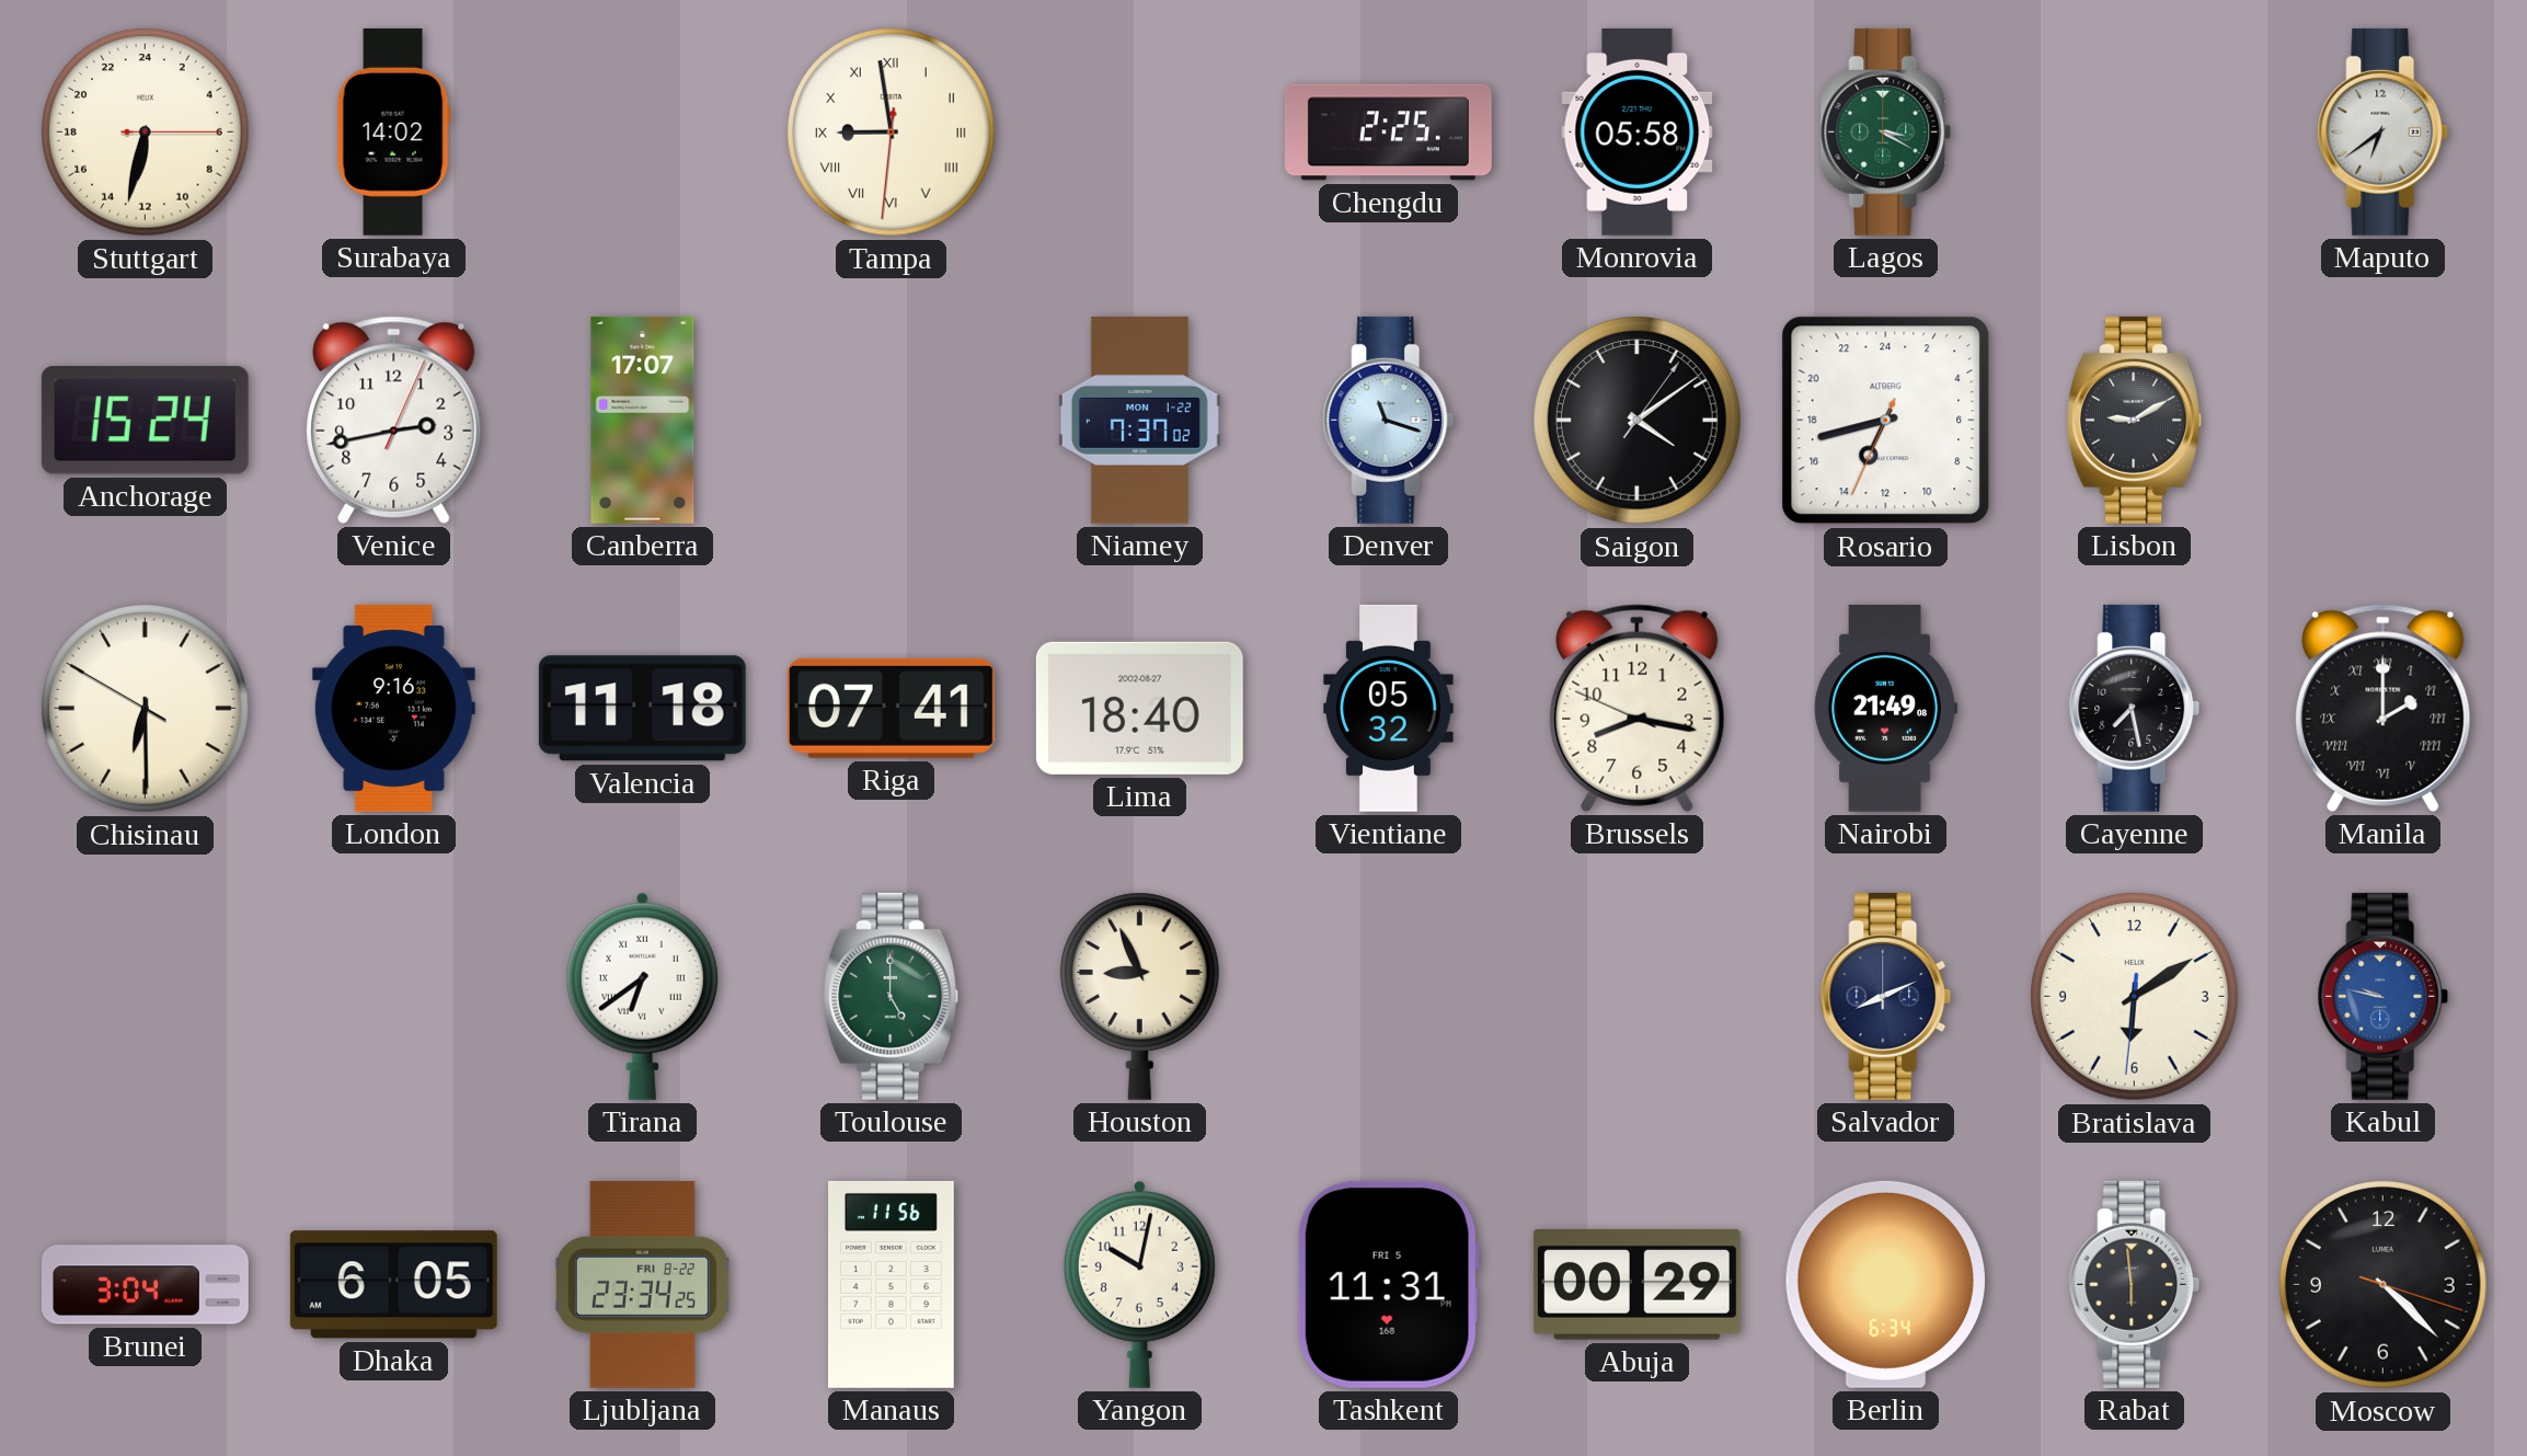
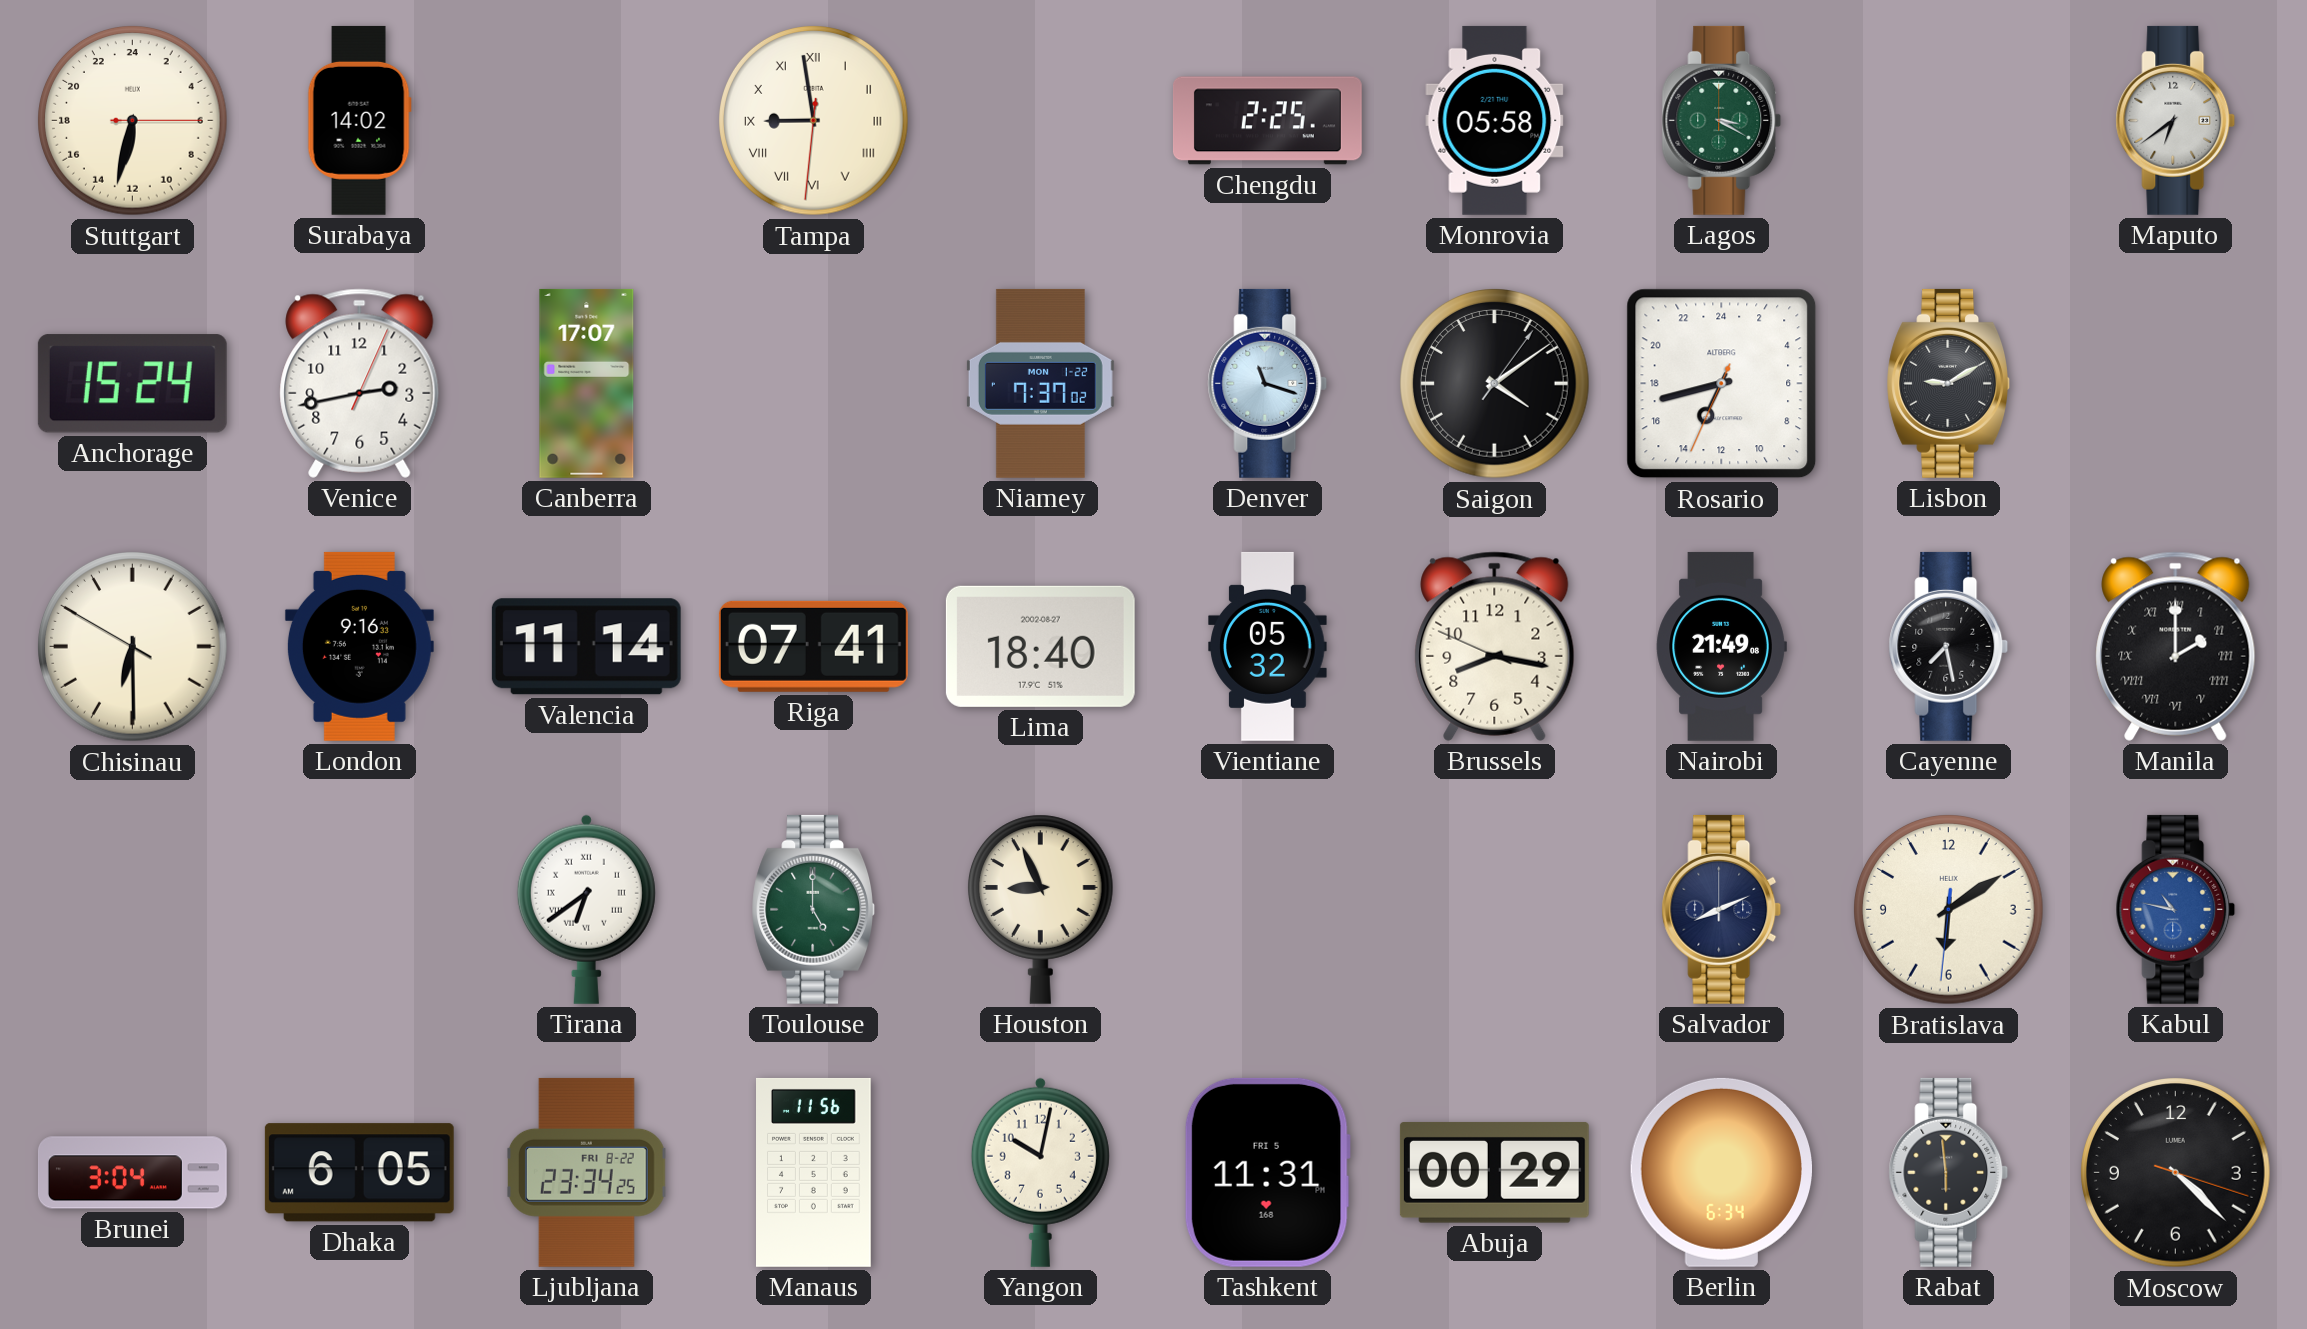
Valencia: 11:18 -> 11:14 (586, 647)
Kabul: 9:47 -> 10:47 (2176, 909)
